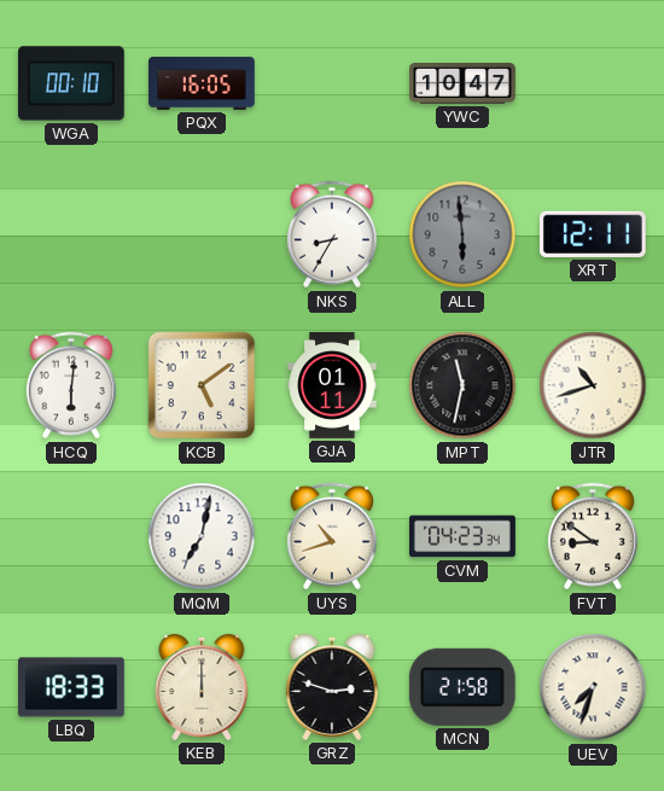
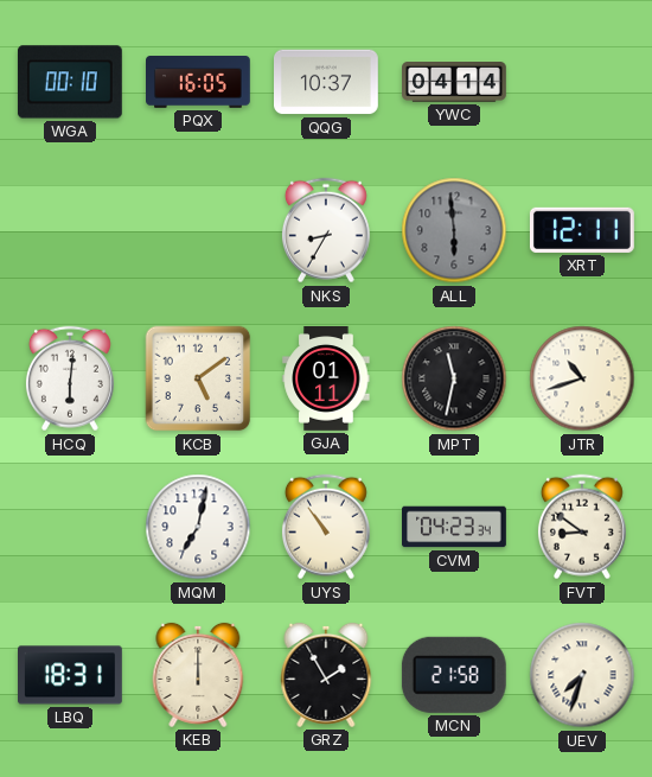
QQG: none -> 10:37 (327, 82)
YWC: 10:47 -> 04:14 (455, 83)
UYS: 10:42 -> 10:54 (326, 527)
LBQ: 18:33 -> 18:31 (71, 675)
GRZ: 2:48 -> 1:55 (326, 675)
